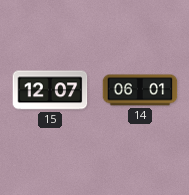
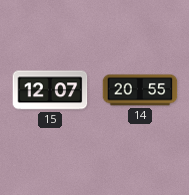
14: 06:01 -> 20:55 (140, 90)
